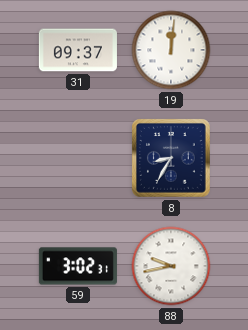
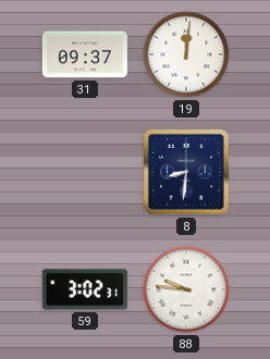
8: 8:35 -> 8:31 (187, 173)
88: 9:43 -> 9:46 (186, 289)
